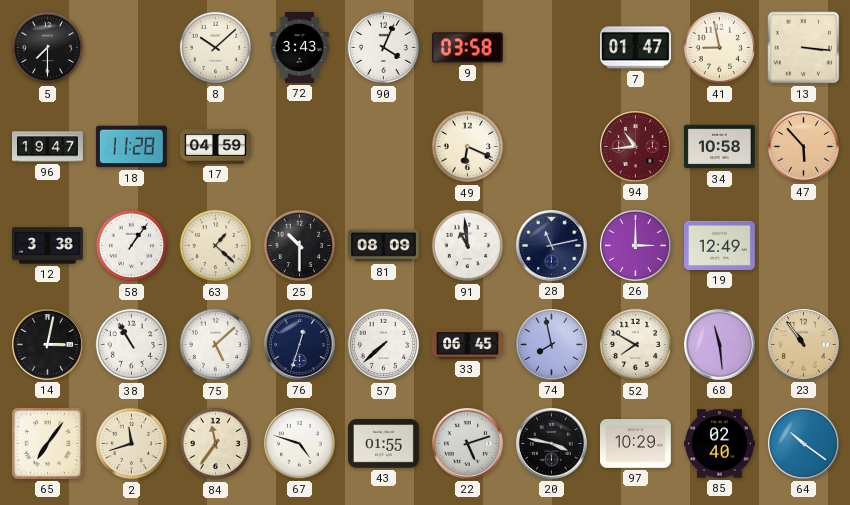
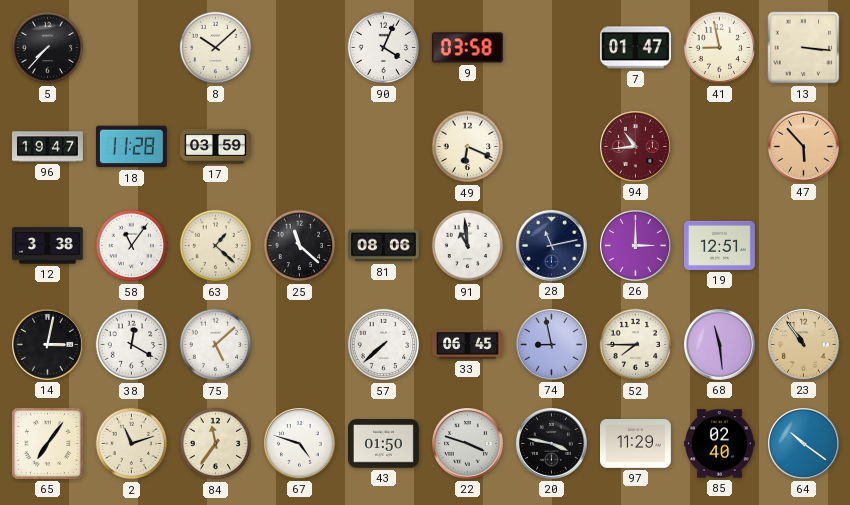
5: 7:30 -> 7:37 (48, 48)
72: 3:43 -> none (300, 48)
17: 04:59 -> 03:59 (216, 147)
34: 10:58 -> none (720, 147)
58: 1:06 -> 11:06 (132, 246)
25: 10:30 -> 11:22 (300, 246)
81: 08:09 -> 08:06 (384, 246)
19: 12:49 -> 12:51 (720, 245)
38: 10:55 -> 12:20 (132, 345)
76: 12:33 -> none (300, 345)
74: 7:58 -> 8:58 (552, 345)
52: 7:50 -> 7:45 (636, 345)
2: 11:42 -> 11:12 (132, 444)
43: 01:55 -> 01:50 (384, 444)
22: 5:12 -> 3:48 (468, 444)
97: 10:29 -> 11:29 (636, 444)
